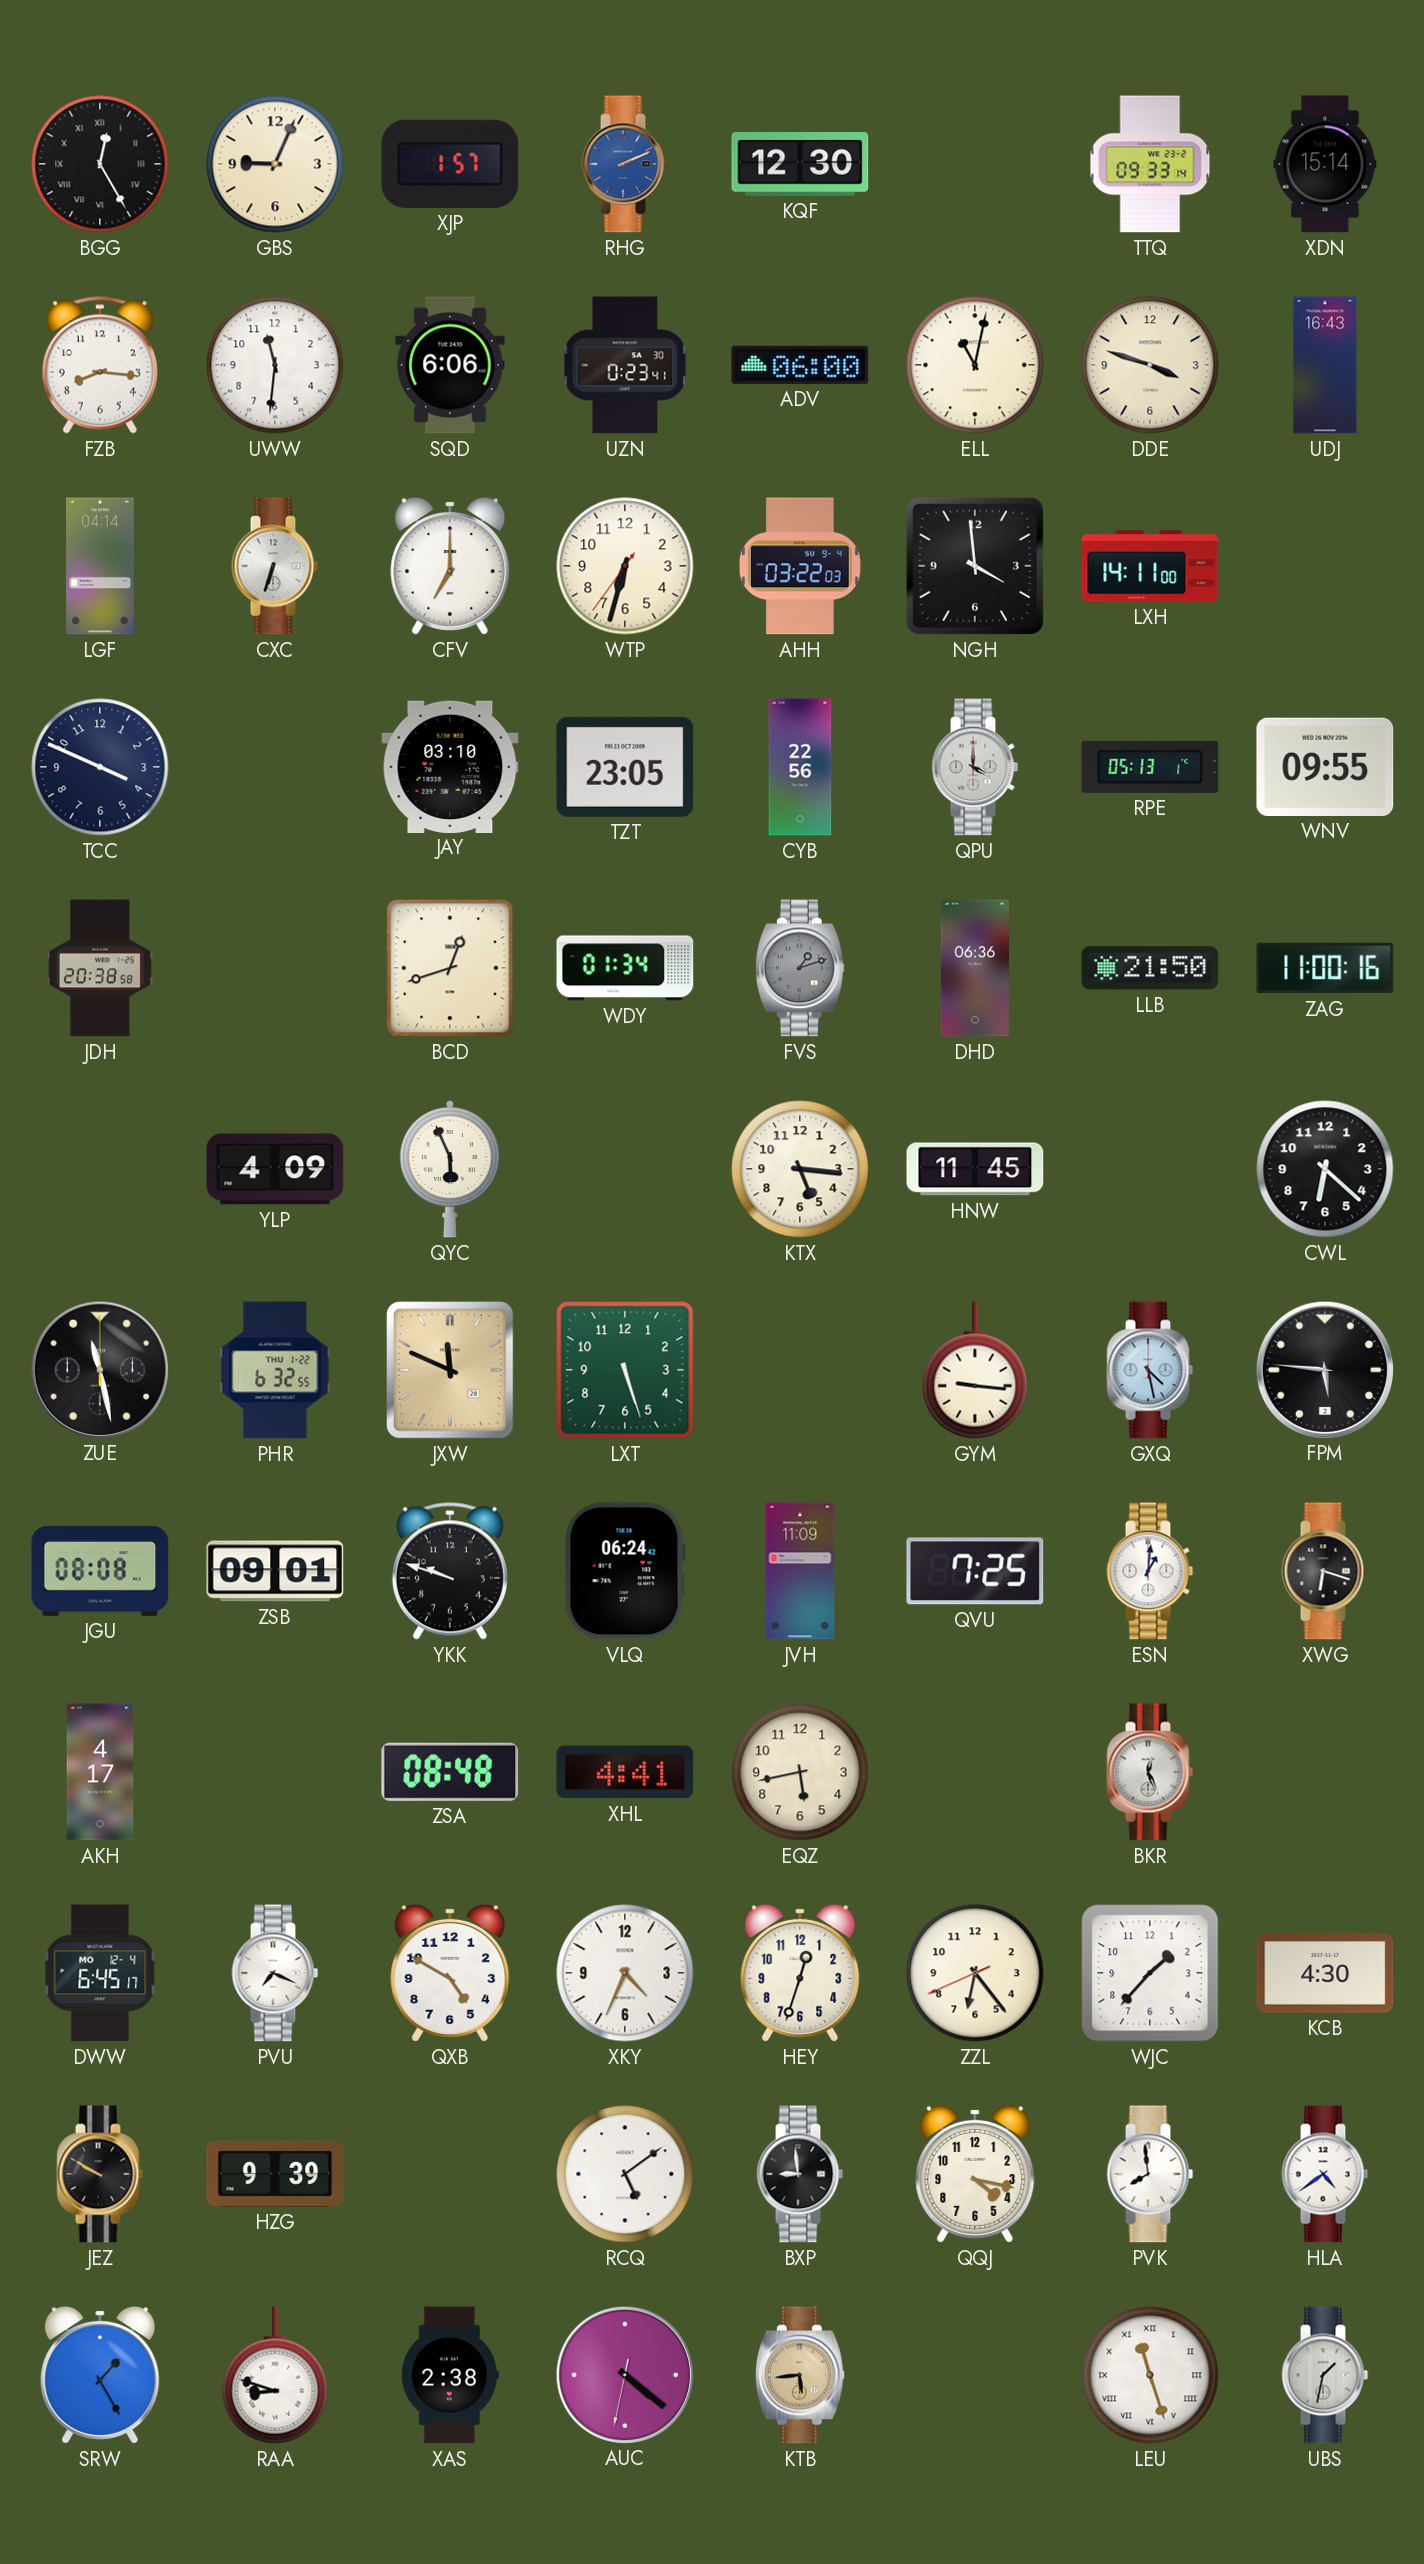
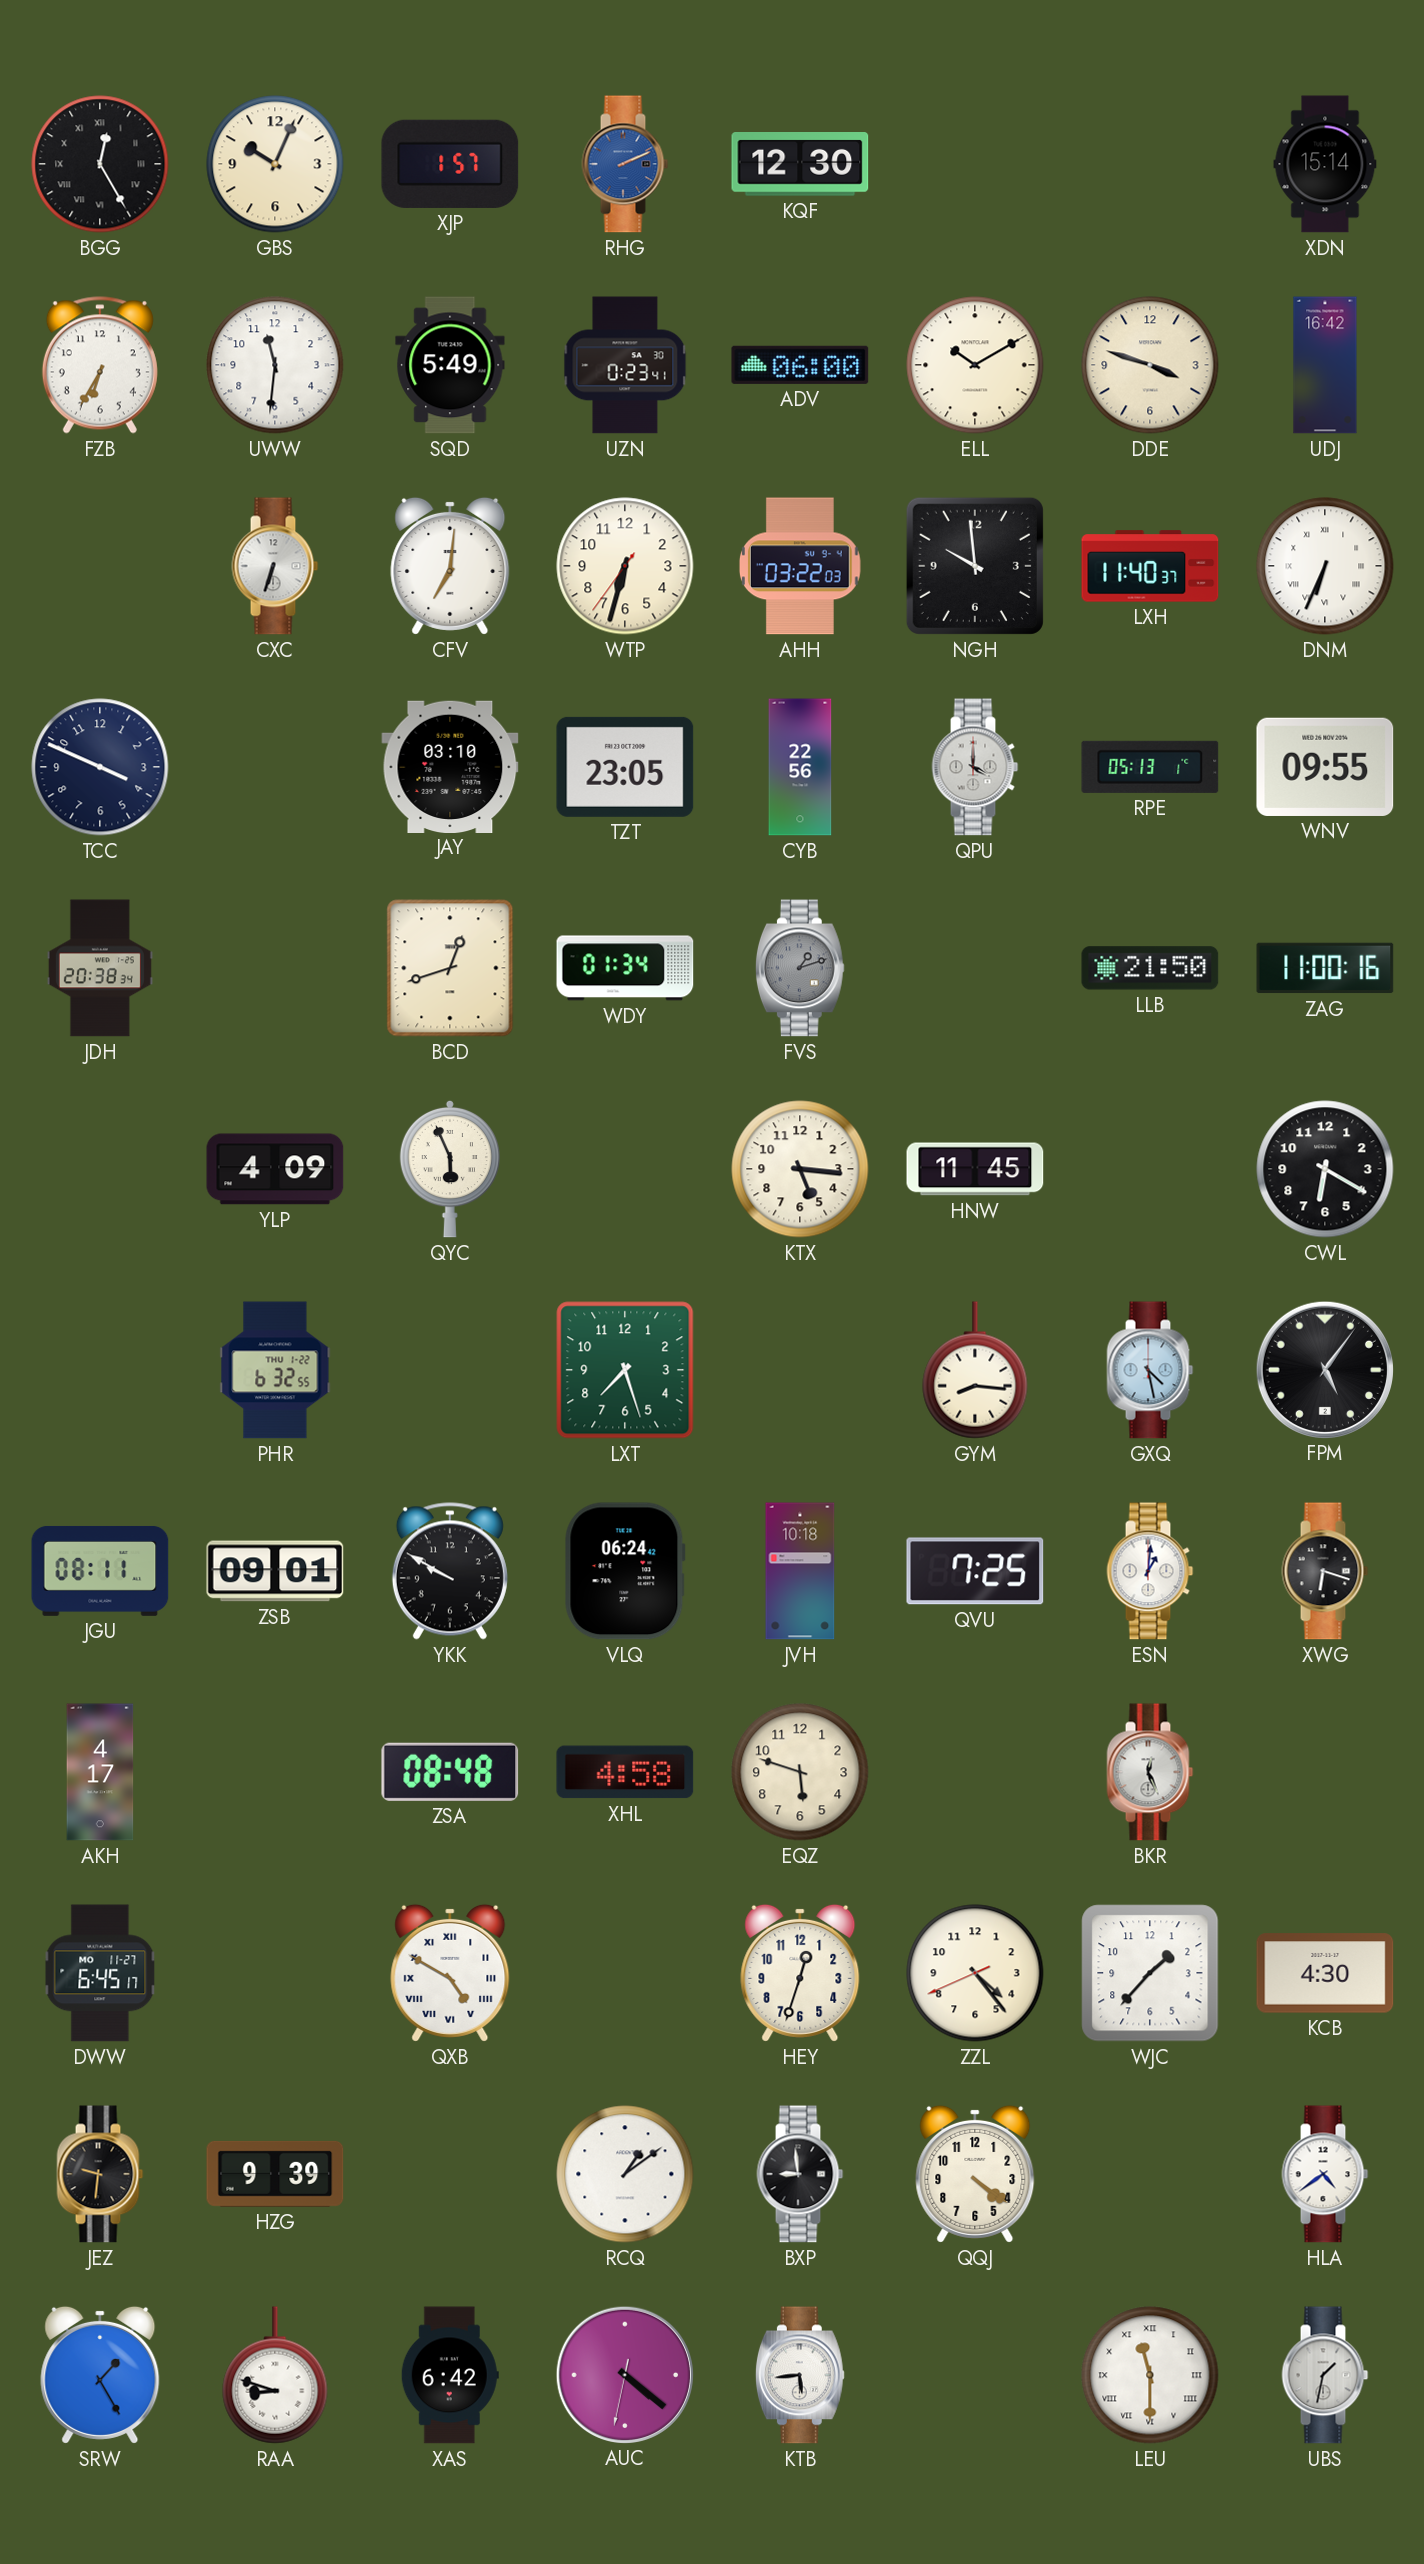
GBS: 9:04 -> 10:04 (275, 164)
TTQ: 09:33 -> none (1150, 164)
FZB: 8:16 -> 6:35 (100, 365)
SQD: 6:06 -> 5:49 (450, 365)
ELL: 11:02 -> 10:10 (975, 365)
UDJ: 16:43 -> 16:42 (1325, 365)
LGF: 04:14 -> none (100, 566)
CFV: 7:00 -> 7:01 (450, 566)
NGH: 3:59 -> 9:59 (975, 566)
LXH: 14:11 -> 11:40 (1150, 566)
DNM: none -> 6:34 (1325, 566)
JDH: 20:38:58 -> 20:38:34 (100, 968)
DHD: 06:36 -> none (974, 968)
CWL: 6:22 -> 6:20 (1325, 1169)
ZUE: 11:28 -> none (99, 1369)
JXW: 11:49 -> none (451, 1370)
LXT: 5:27 -> 7:27 (625, 1370)
GYM: 9:16 -> 8:16 (975, 1370)
FPM: 5:46 -> 5:06 (1324, 1369)
JGU: 08:08 -> 08:11 (100, 1571)
YKK: 9:48 -> 9:50 (450, 1571)
JVH: 11:09 -> 10:18 (800, 1571)
XHL: 4:41 -> 4:58 (625, 1772)
EQZ: 5:43 -> 5:48 (800, 1772)
DWW date: MO 12-4 -> MO 11-27 (100, 1973)
PVU: 7:19 -> none (275, 1973)
QXB numerals: Arabic -> Roman (450, 1973)
XKY: 4:34 -> none (625, 1973)
ZZL: 6:23 -> 4:23 (975, 1973)
JEZ: 9:50 -> 9:31 (100, 2174)
RCQ: 5:09 -> 1:09 (625, 2174)
QQJ: 4:17 -> 4:21 (975, 2174)
PVK: 7:59 -> none (1150, 2174)
XAS: 2:38 -> 6:42 (450, 2375)
KTB dial: champagne -> white (800, 2375)
LEU: 11:27 -> 11:30 (1150, 2375)
